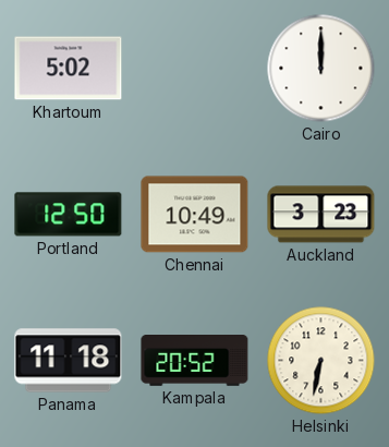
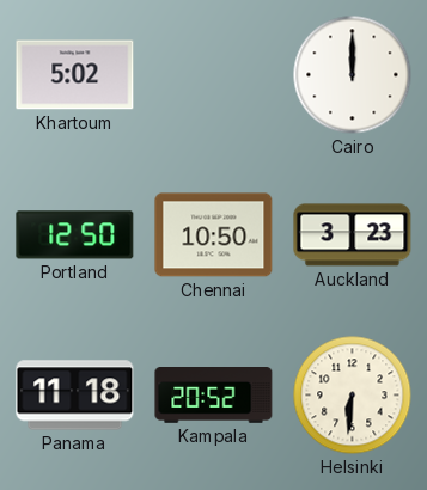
Chennai: 10:49 -> 10:50 (214, 235)
Helsinki: 6:32 -> 6:31 (353, 396)
